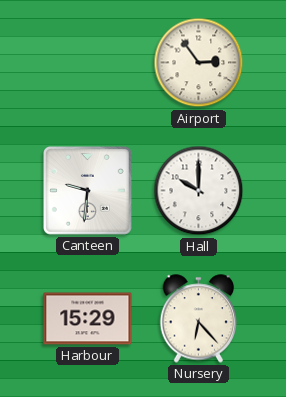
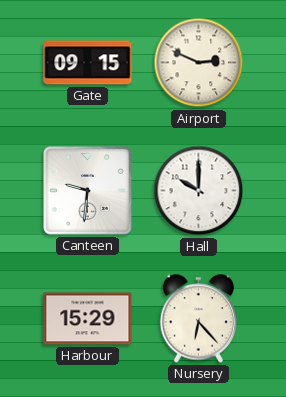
Gate: none -> 09:15 (88, 63)
Airport: 2:54 -> 2:49 (199, 63)
